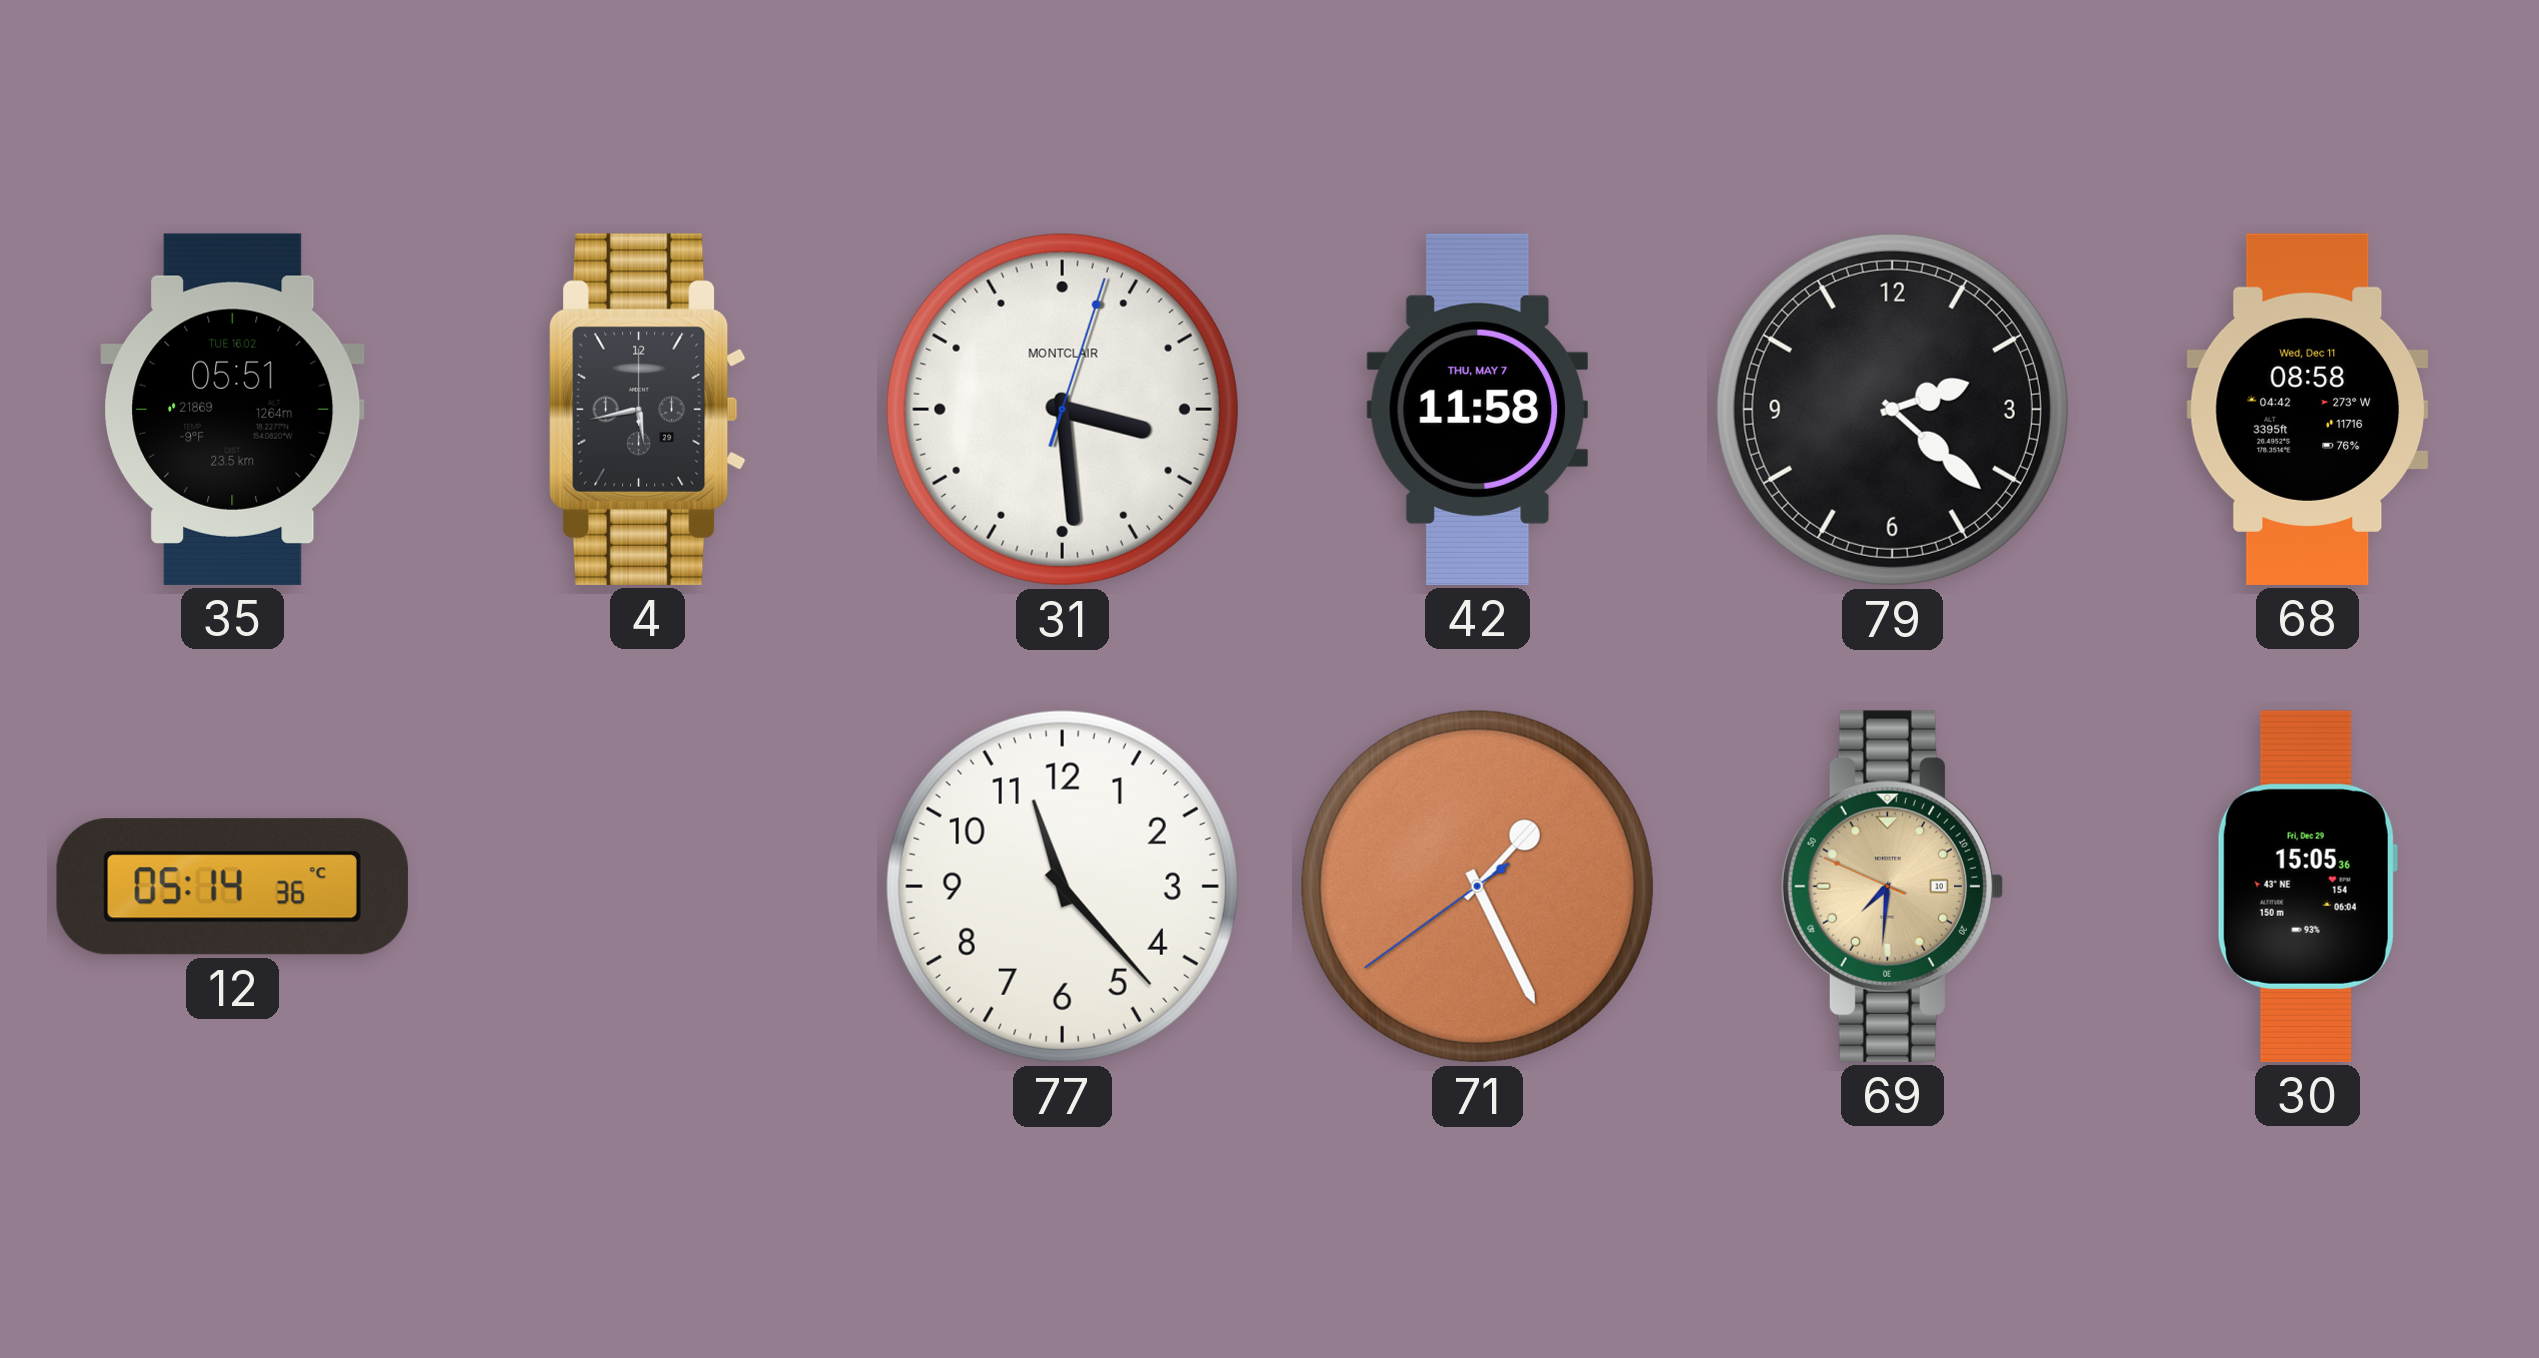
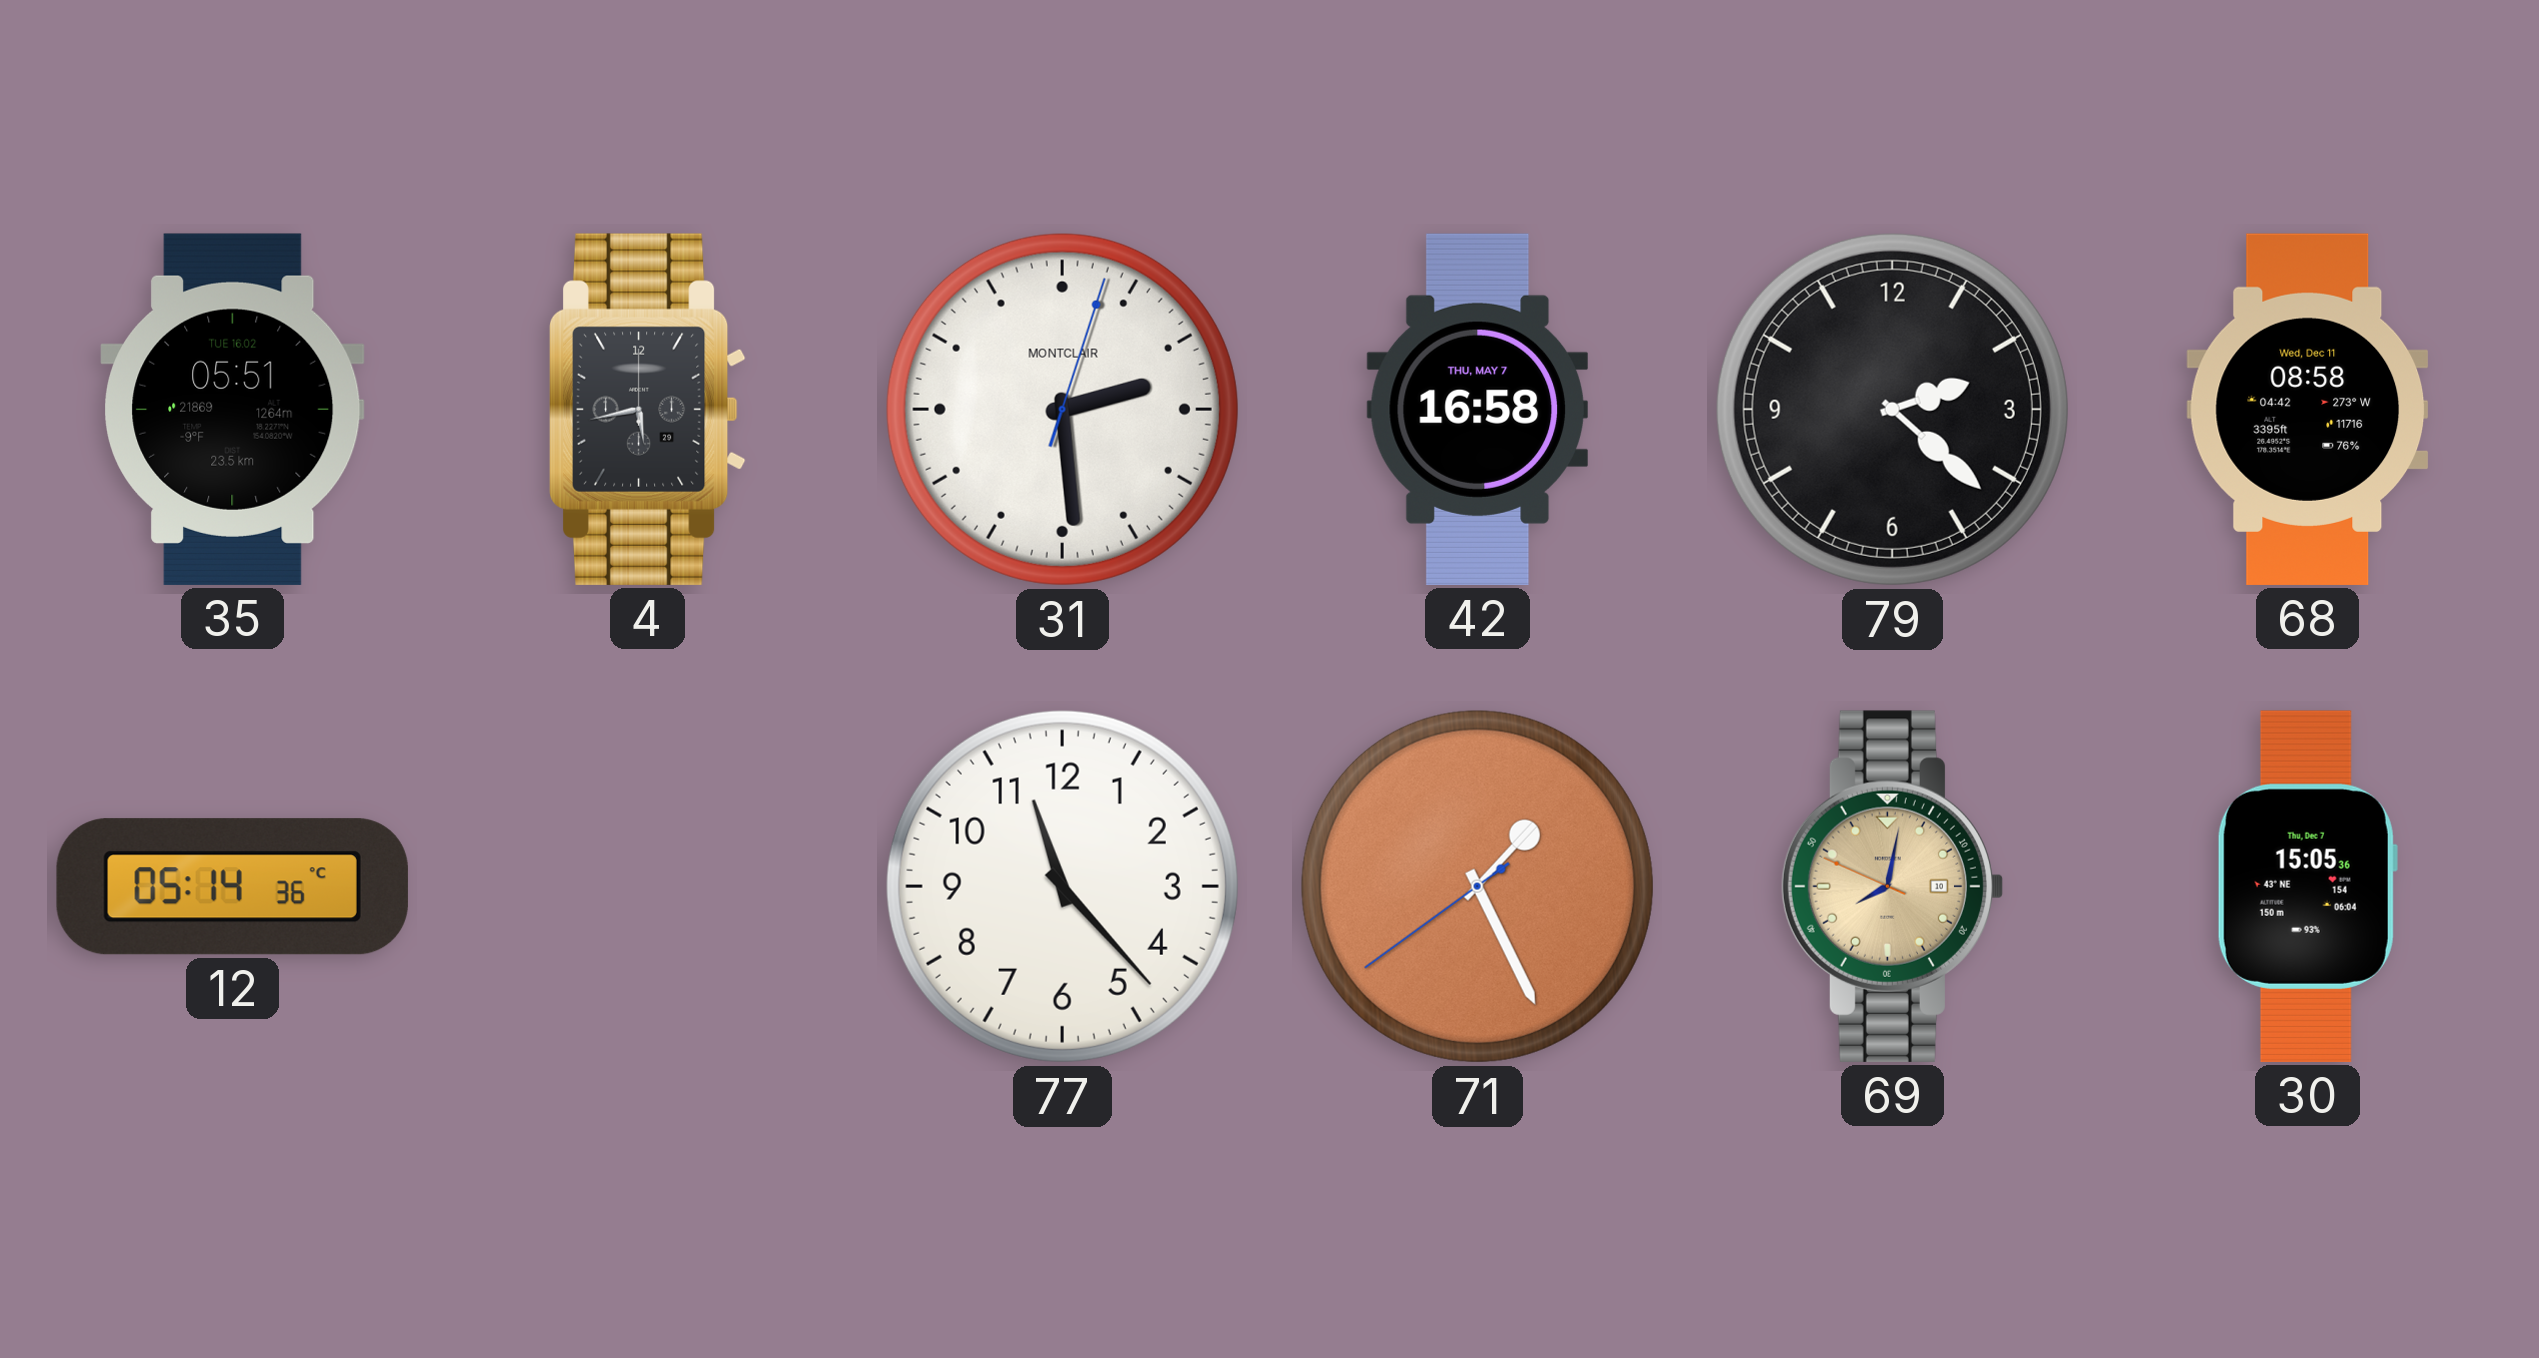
31: 3:29 -> 2:29 (1062, 409)
42: 11:58 -> 16:58 (1477, 409)
69: 7:30 -> 8:01 (1891, 886)
30 date: Fri, Dec 29 -> Thu, Dec 7 (2307, 886)
